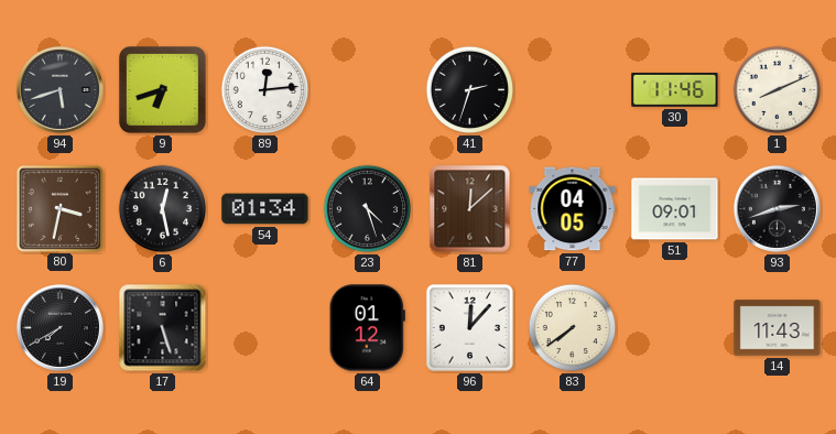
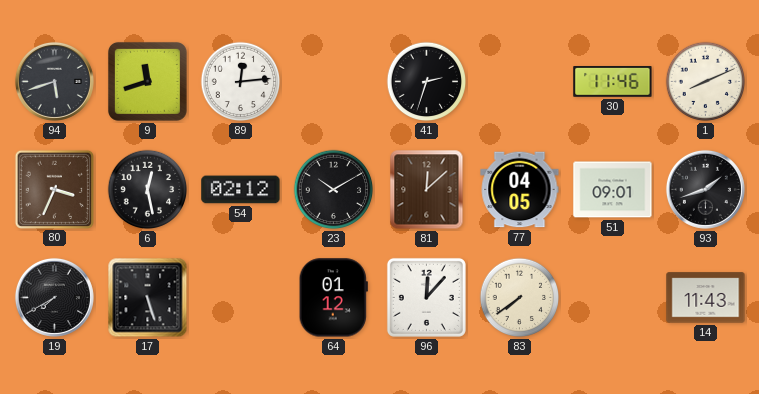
9: 6:42 -> 11:42 (147, 81)
80: 3:32 -> 3:34 (54, 189)
54: 01:34 -> 02:12 (241, 190)
23: 4:27 -> 10:10 (334, 190)
93: 2:42 -> 1:42 (705, 189)
